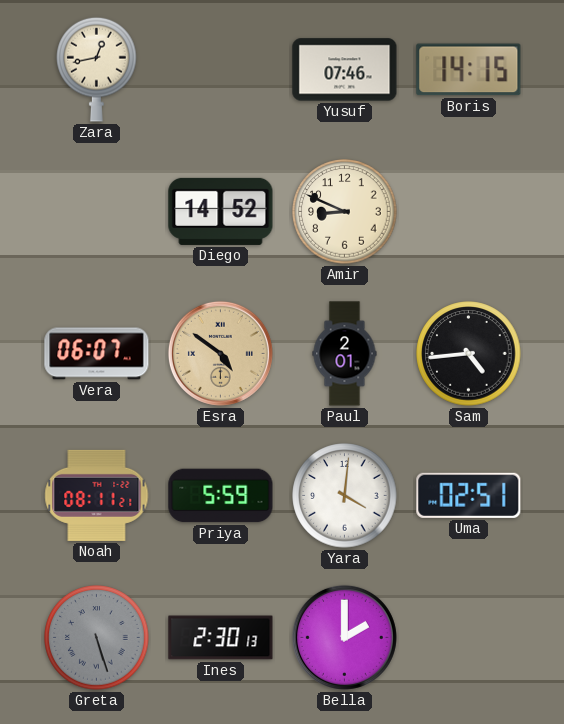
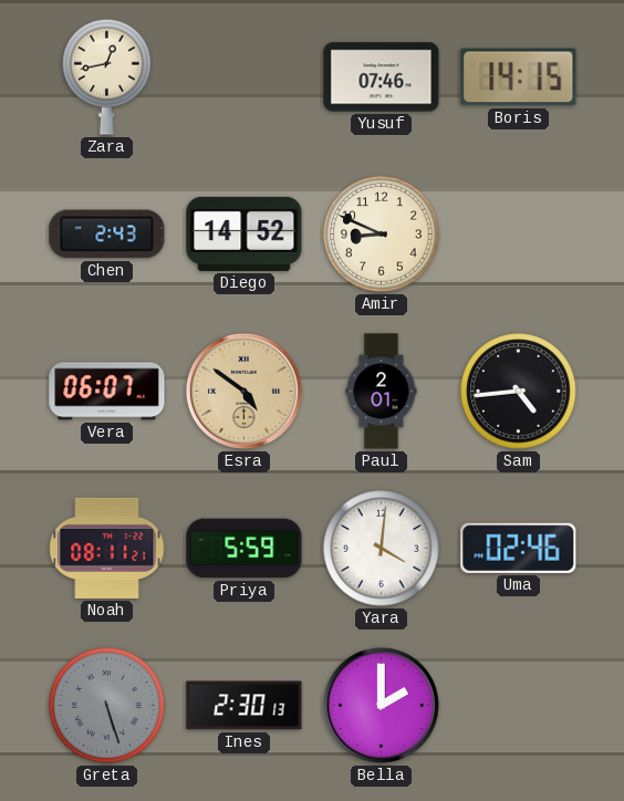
Chen: none -> 2:43 (107, 235)
Uma: 02:51 -> 02:46 (519, 548)
